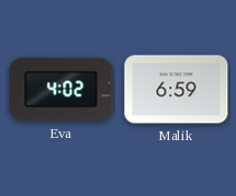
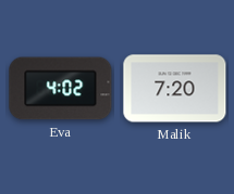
Malik: 6:59 -> 7:20 (175, 89)
